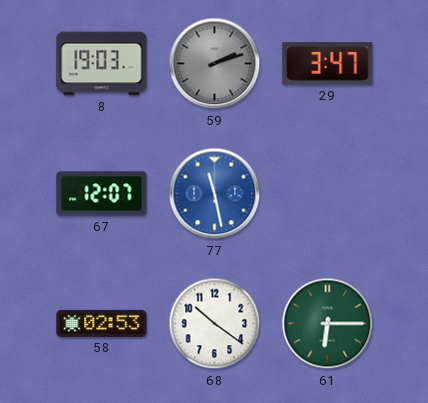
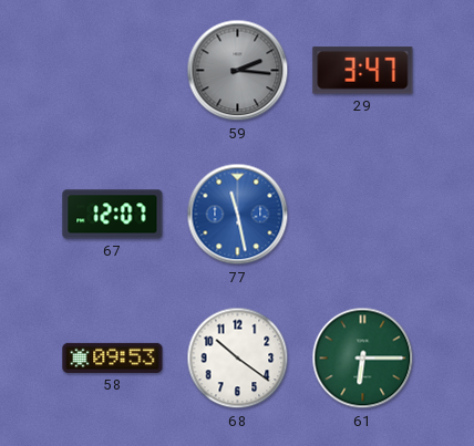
8: 19:03 -> none (102, 64)
59: 2:12 -> 2:16 (238, 71)
58: 02:53 -> 09:53 (113, 357)
